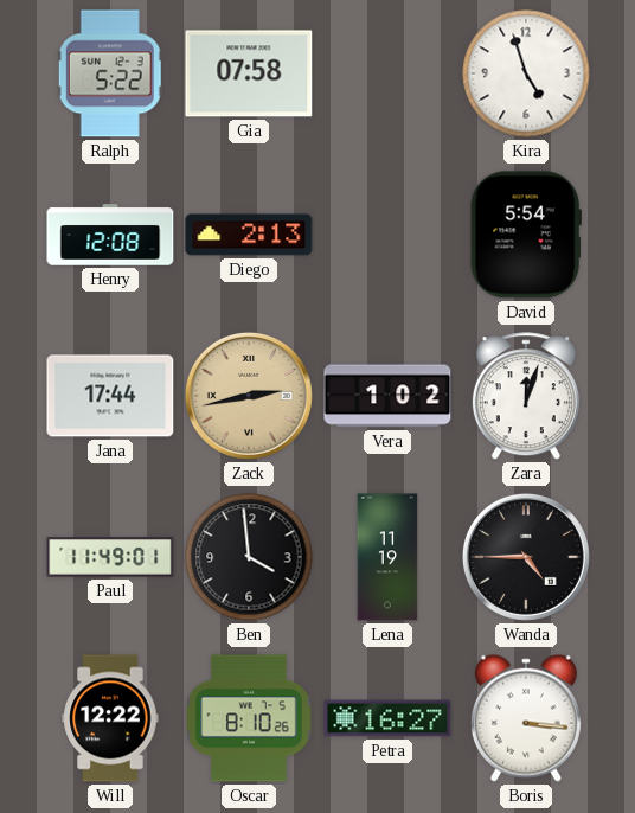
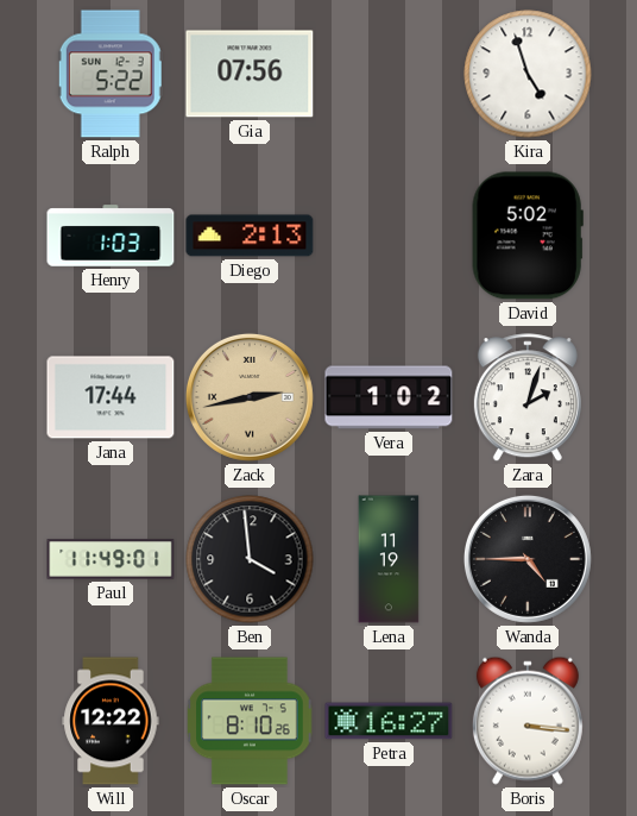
Gia: 07:58 -> 07:56 (250, 74)
Henry: 12:08 -> 1:03 (111, 236)
David: 5:54 -> 5:02 (528, 236)
Zara: 12:03 -> 2:03 (528, 398)
